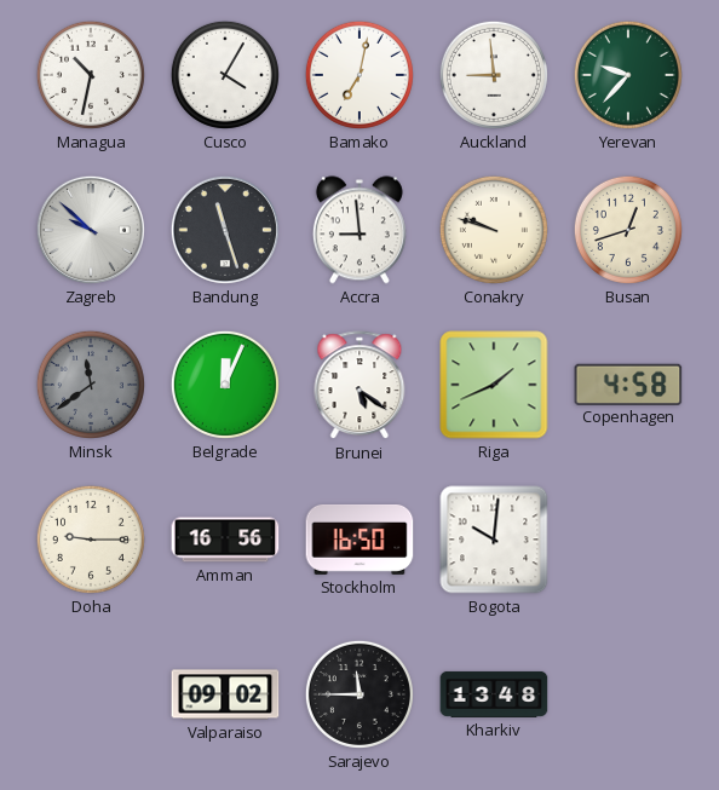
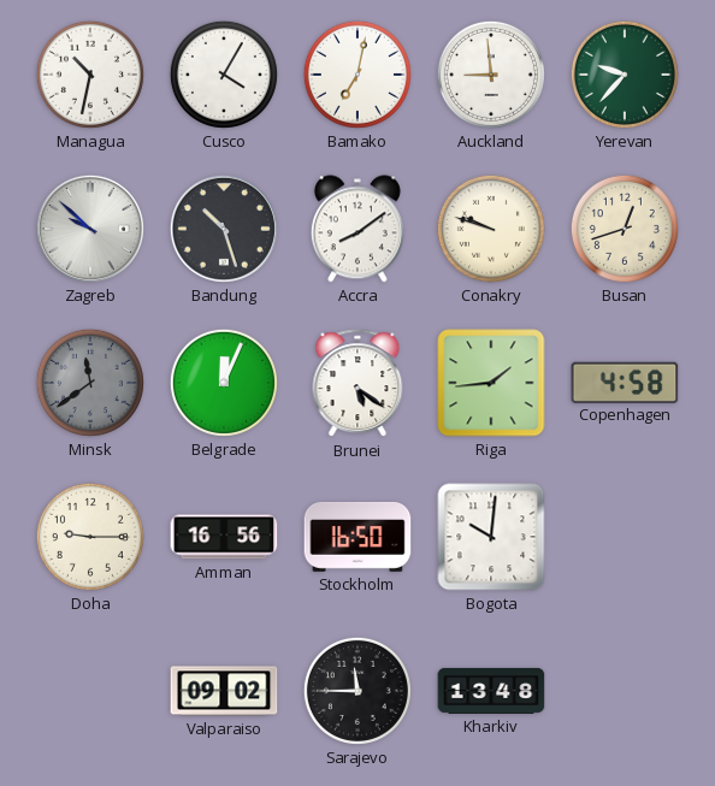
Bandung: 11:27 -> 10:27 (224, 229)
Accra: 8:59 -> 8:09 (357, 229)
Riga: 1:41 -> 1:44 (491, 383)
